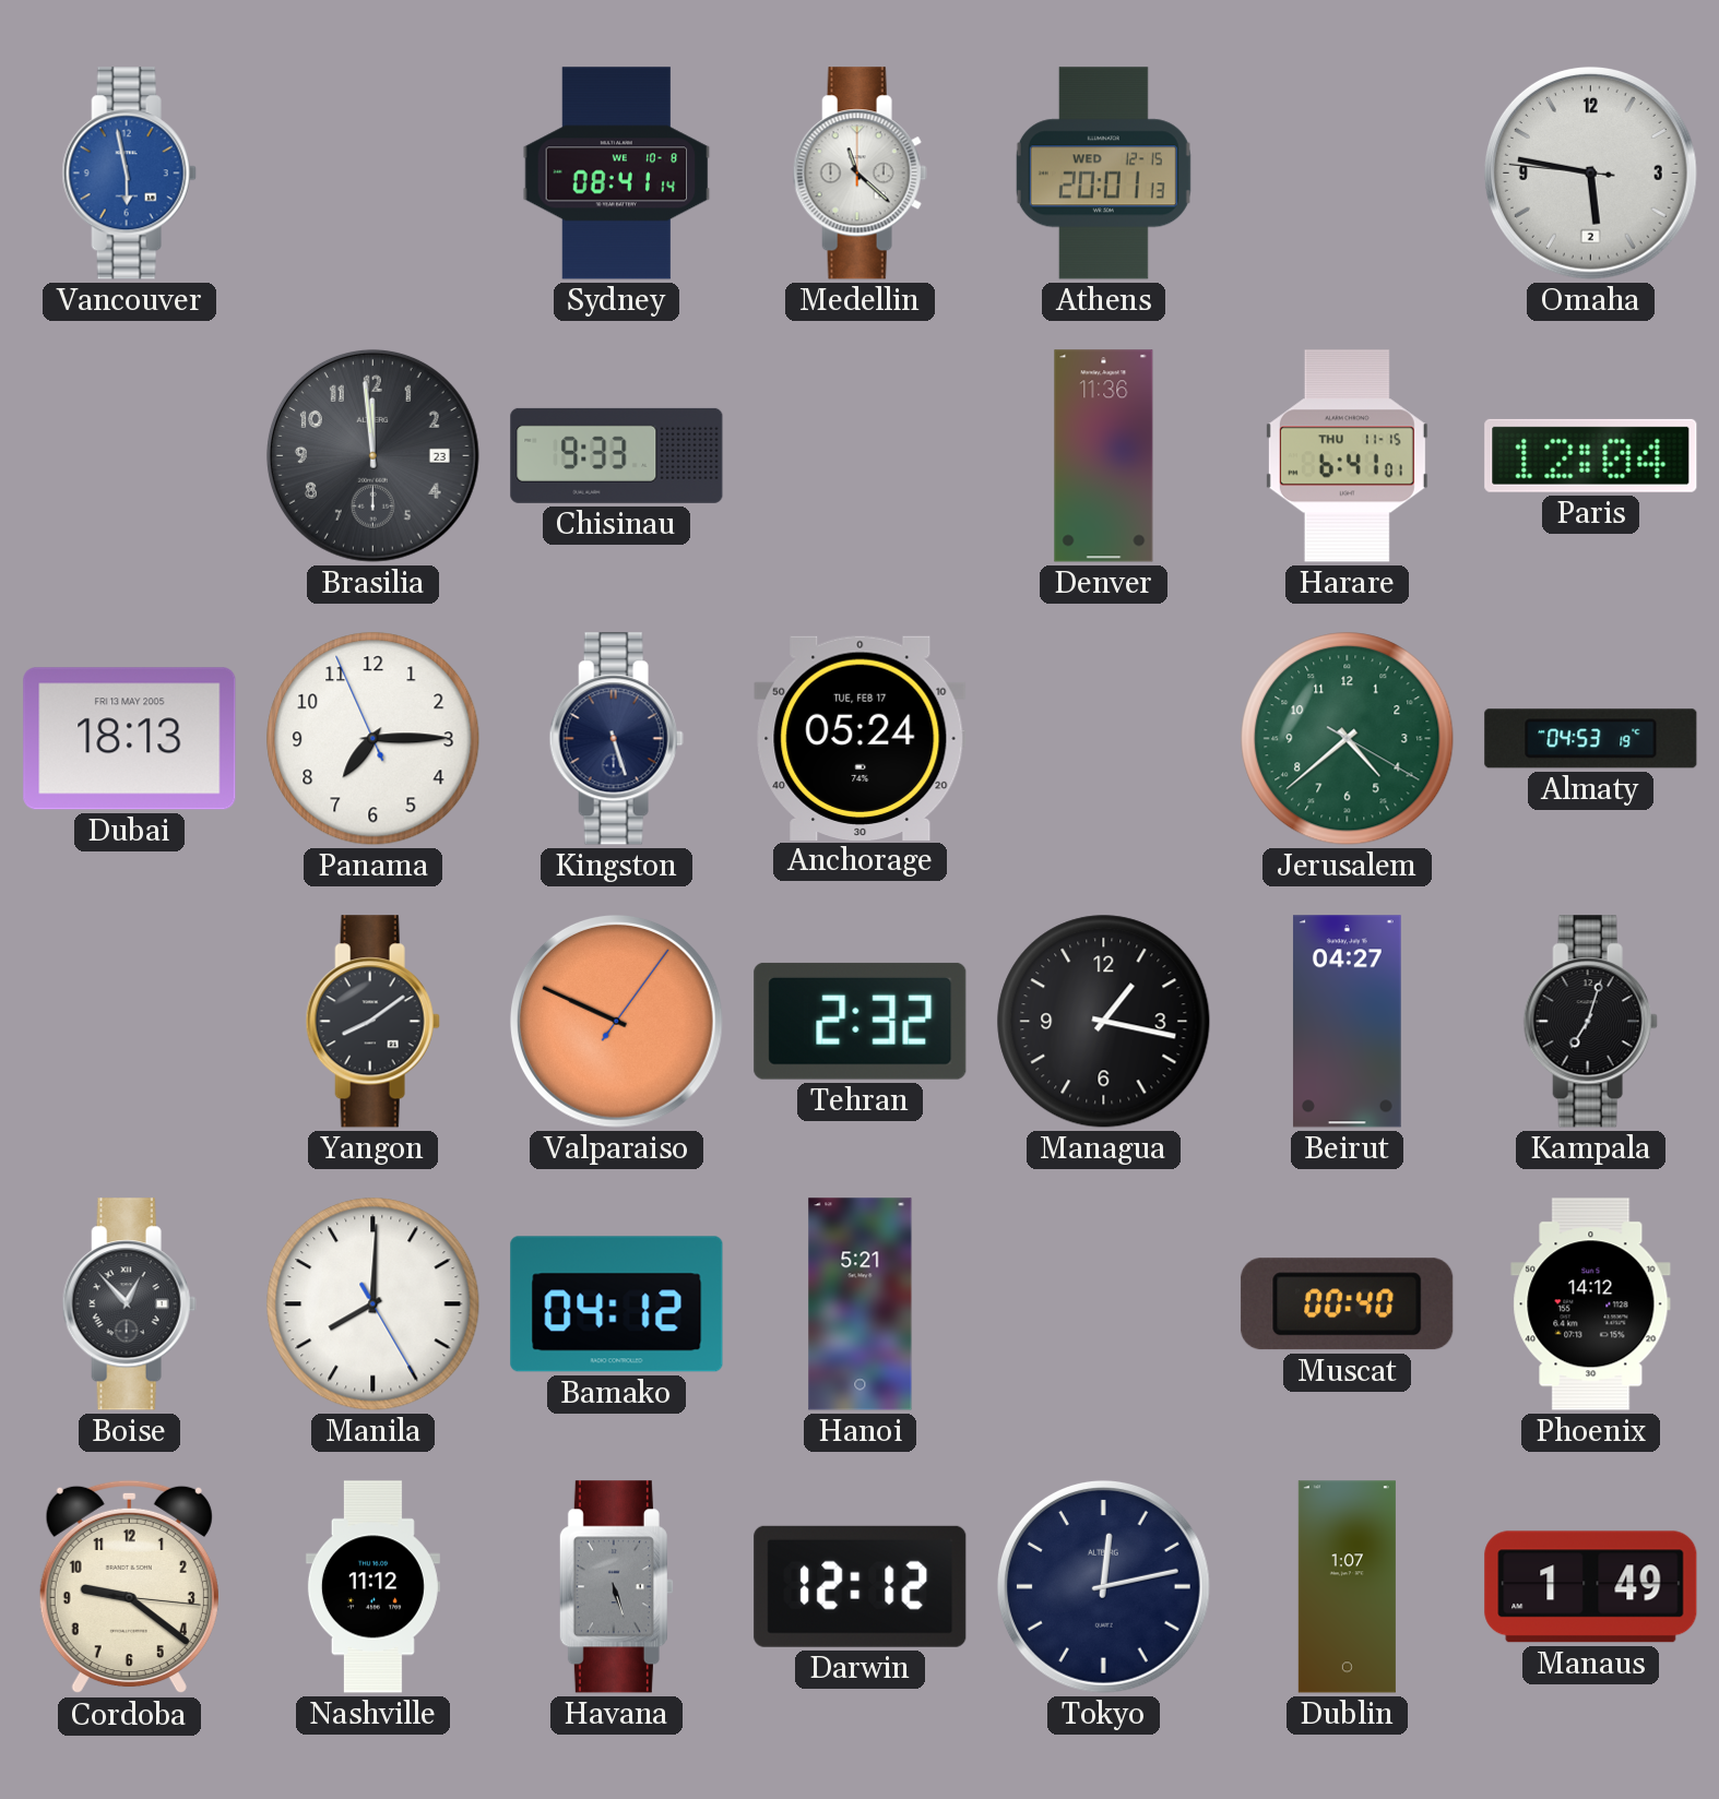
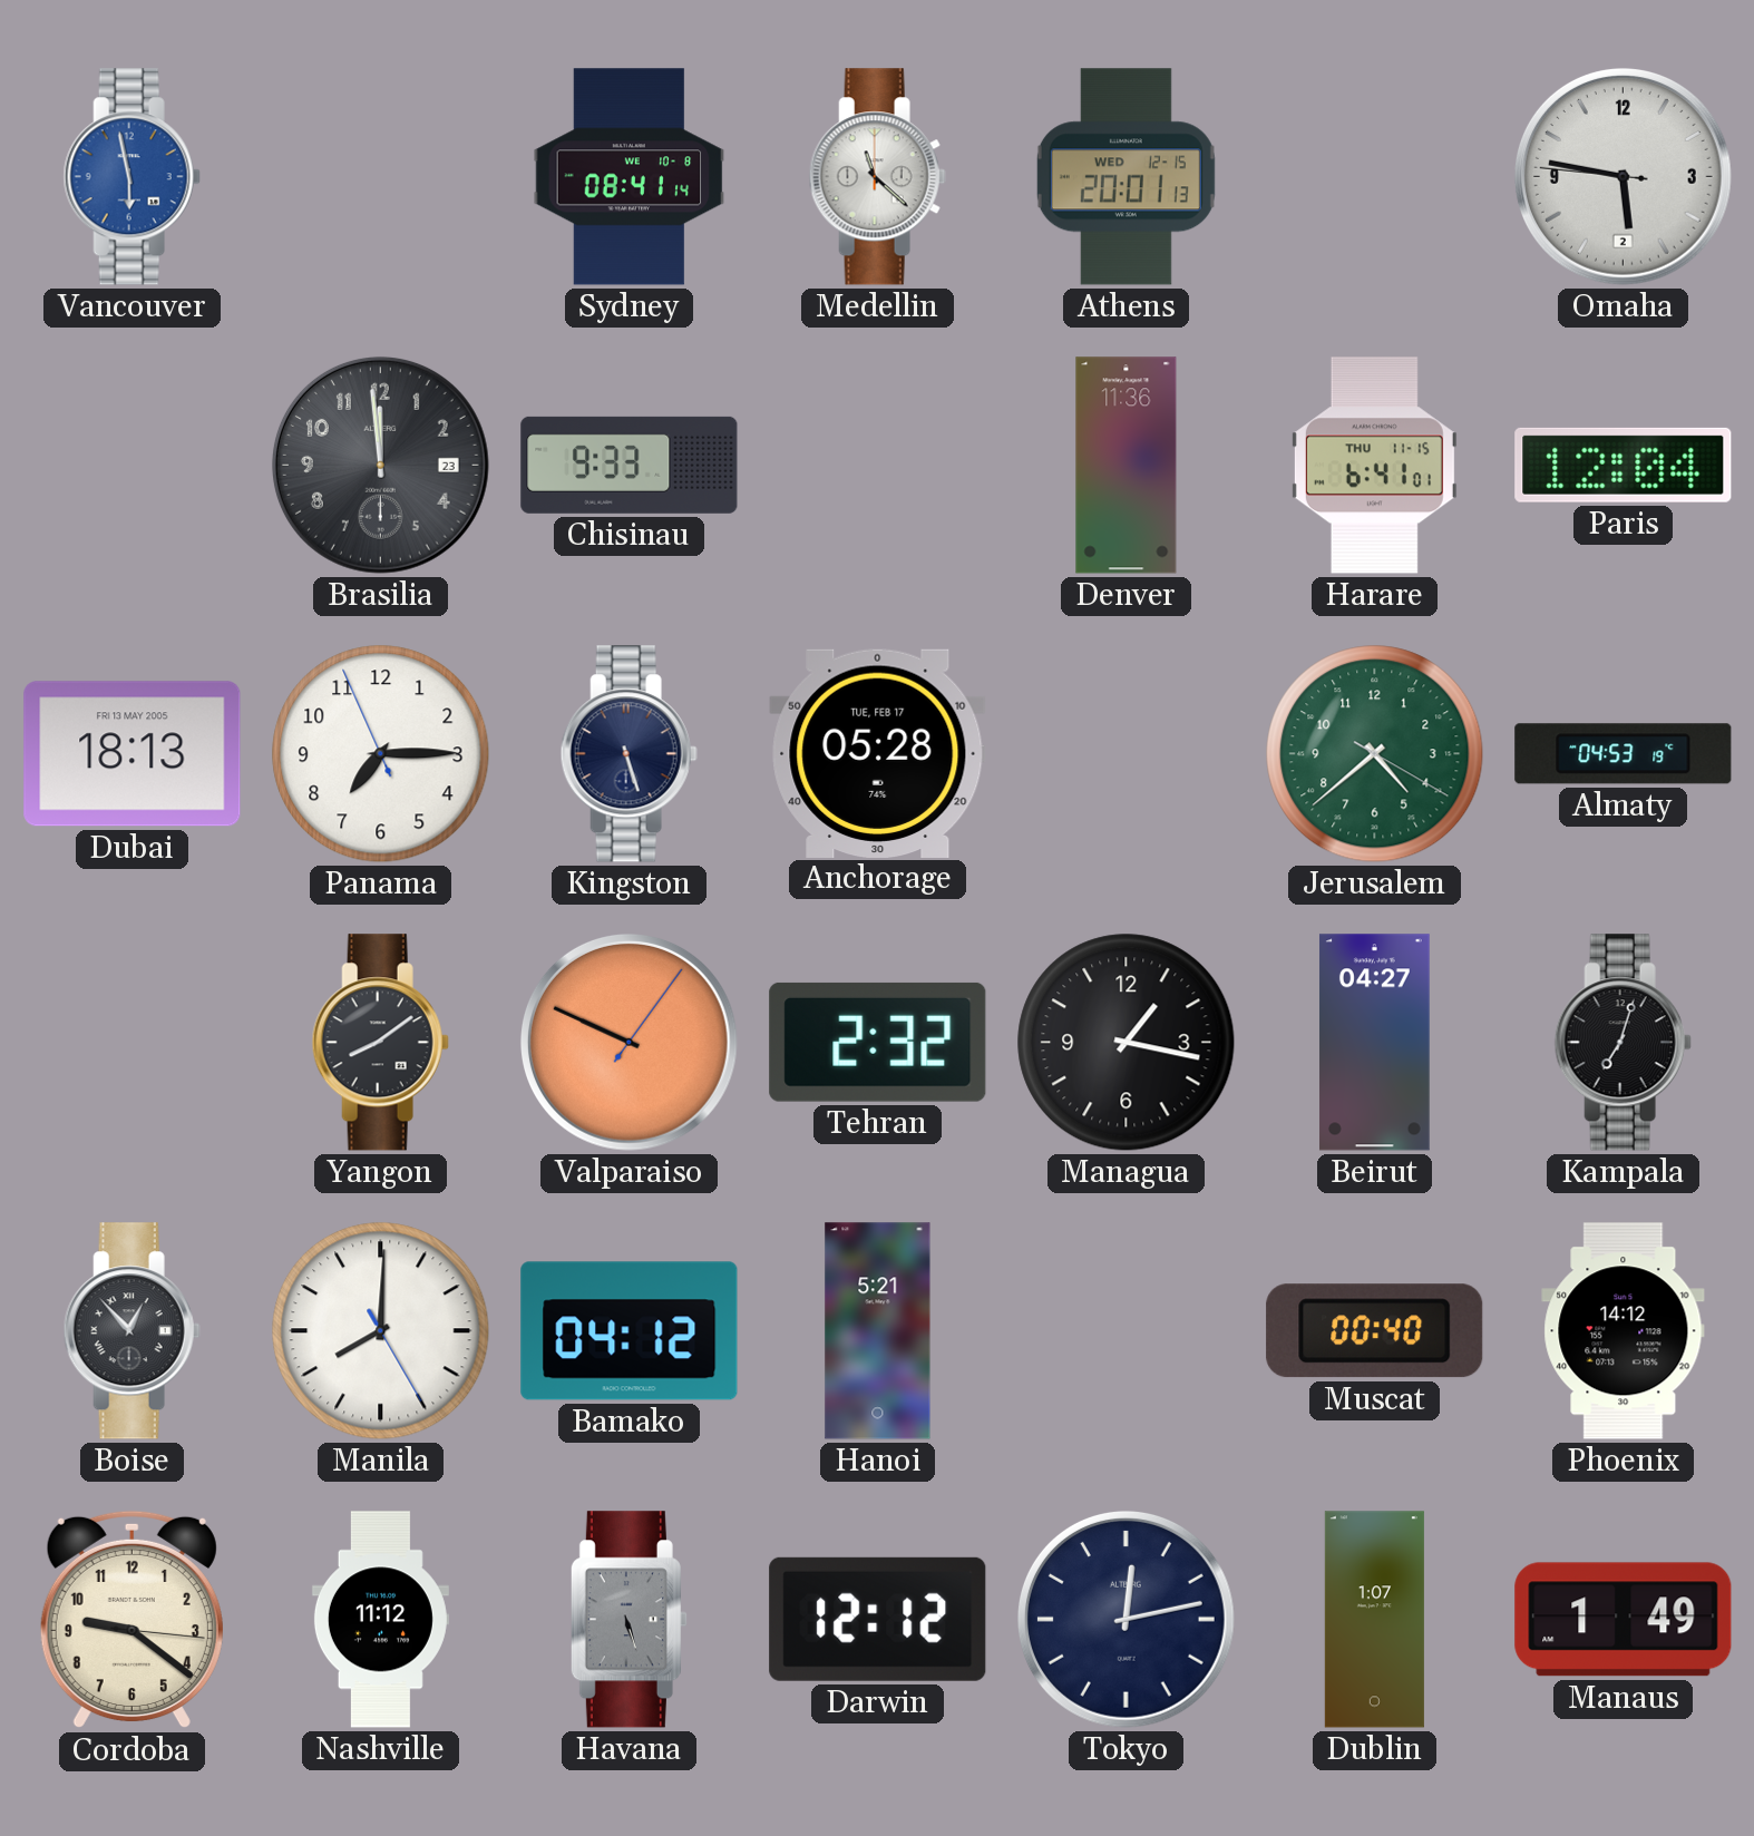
Anchorage: 05:24 -> 05:28 (878, 753)
